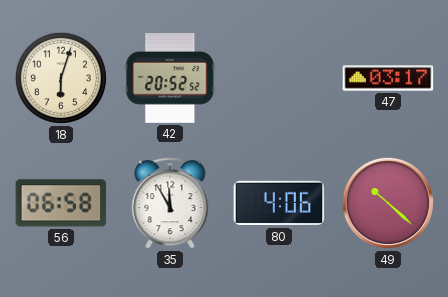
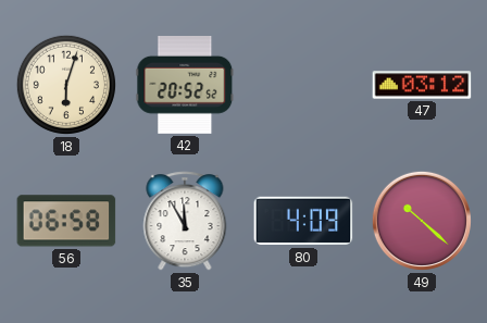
47: 03:17 -> 03:12 (422, 85)
80: 4:06 -> 4:09 (303, 221)
